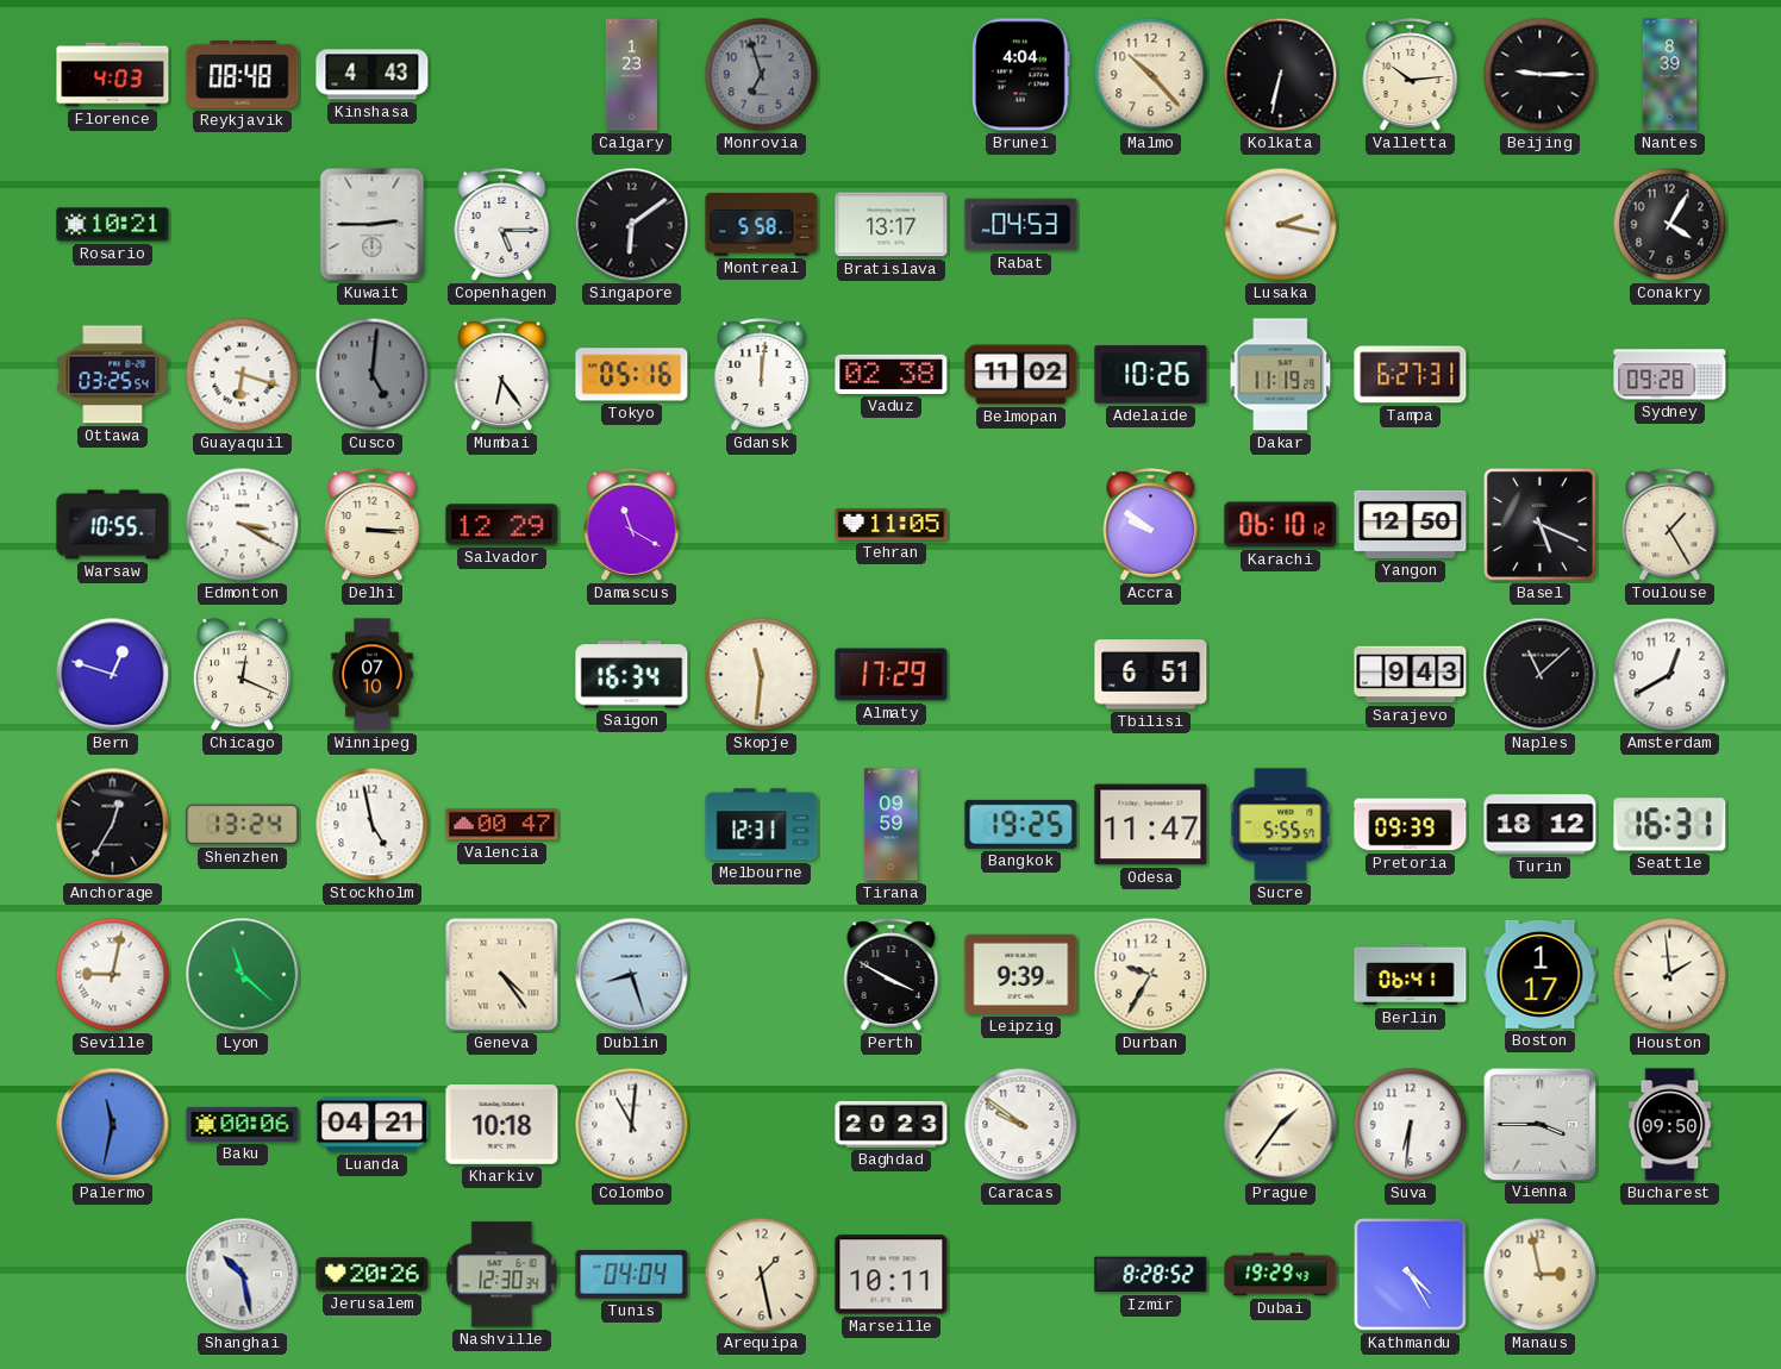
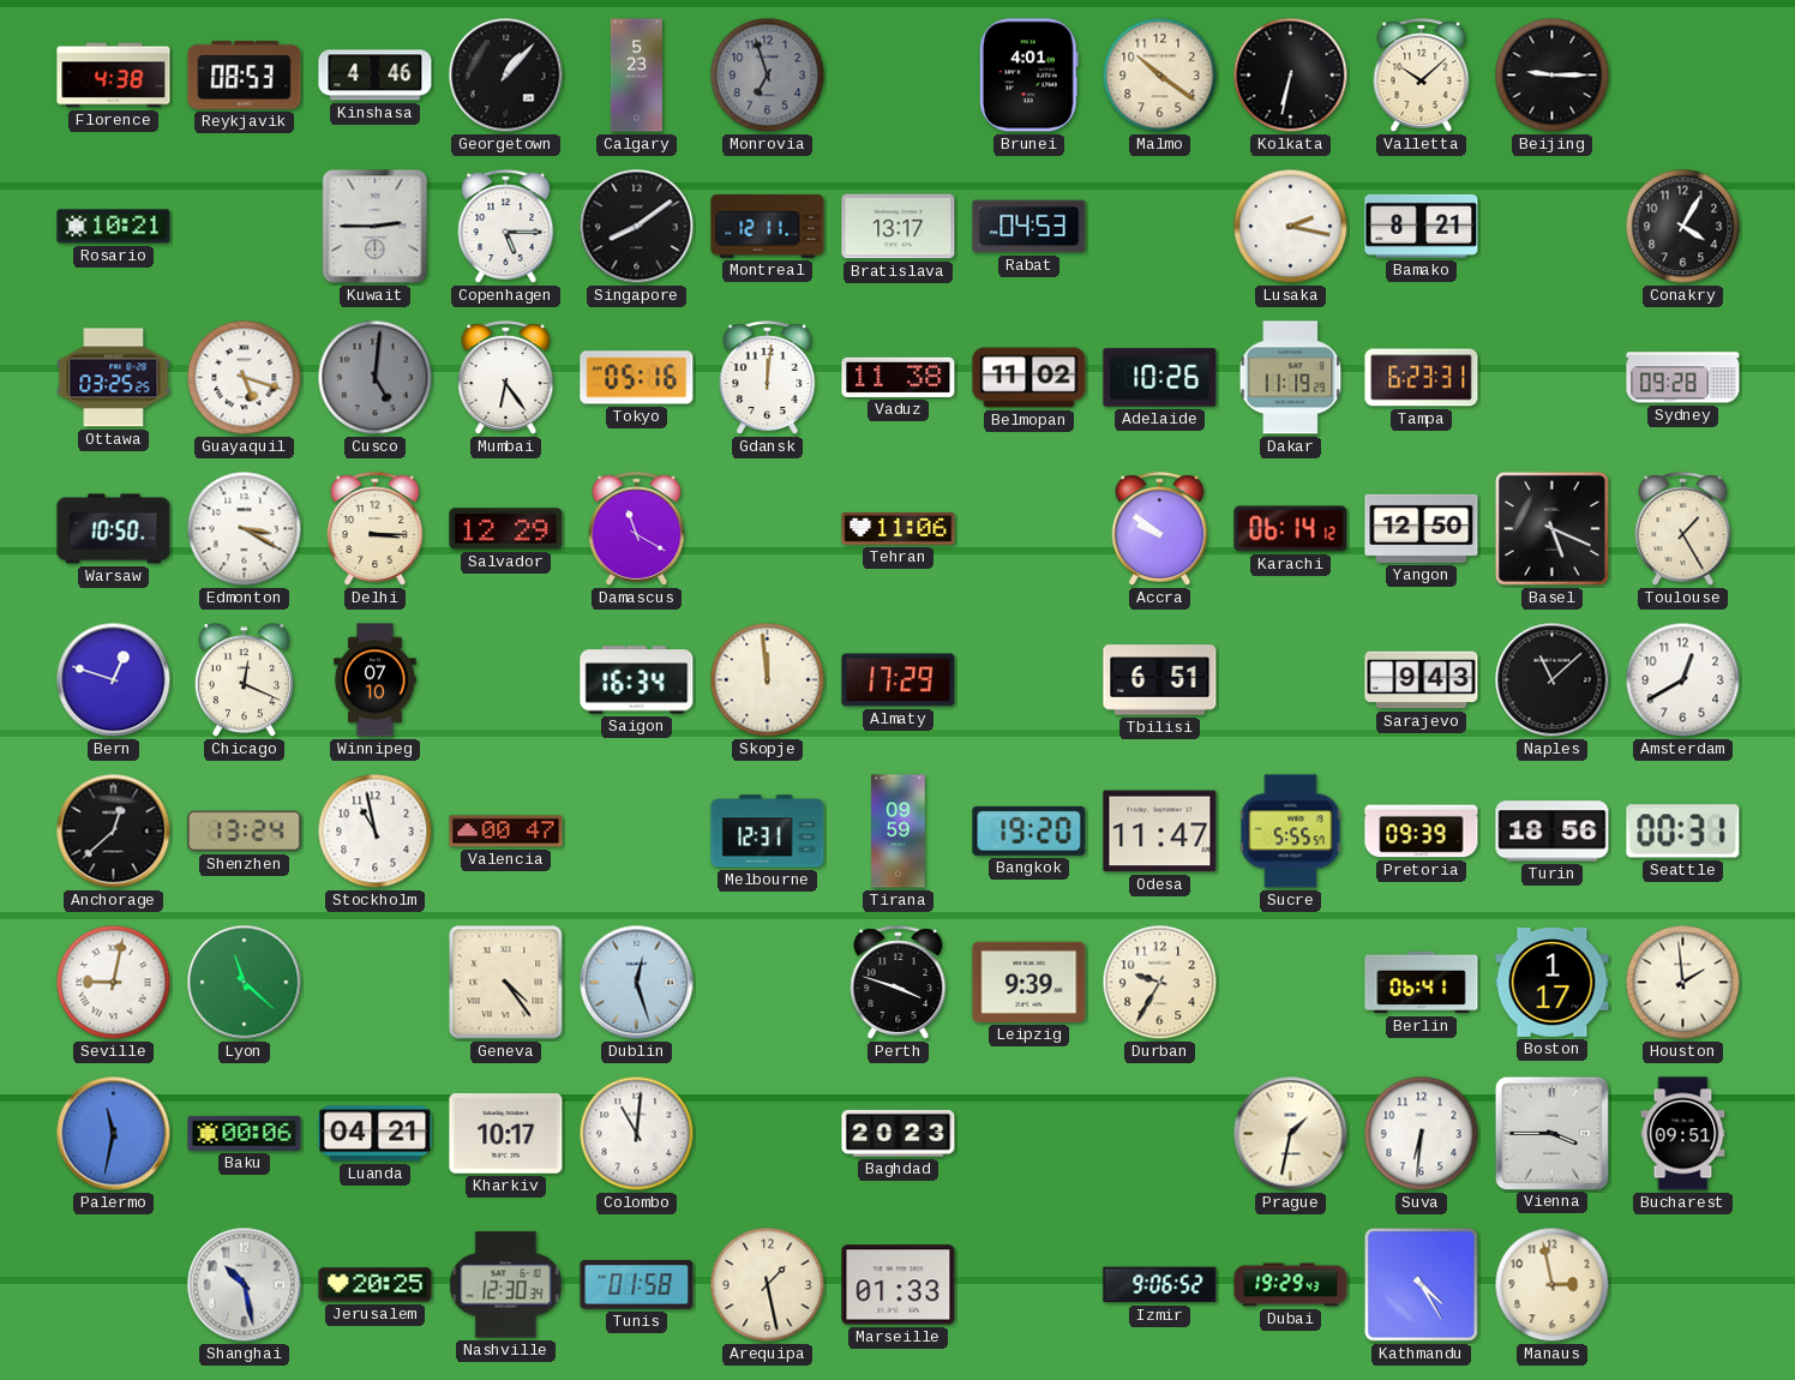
Florence: 4:03 -> 4:38 (114, 76)
Reykjavik: 08:48 -> 08:53 (245, 74)
Kinshasa: 4:43 -> 4:46 (376, 76)
Georgetown: none -> 1:07 (506, 76)
Calgary: 1:23 -> 5:23 (636, 76)
Brunei: 4:04 -> 4:01 (1028, 76)
Malmo: 10:23 -> 10:21 (1160, 76)
Valletta: 10:14 -> 10:08 (1422, 76)
Nantes: 8:39 -> none (1670, 75)
Singapore: 6:09 -> 8:09 (637, 227)
Montreal: 5:58 -> 12:11 (768, 226)
Bamako: none -> 8:21 (1422, 226)
Ottawa: 03:25:54 -> 03:25:25 (114, 378)
Guayaquil: 6:18 -> 5:18 (245, 378)
Vaduz: 02:38 -> 11:38 (899, 377)
Tampa: 6:27 -> 6:23 (1422, 378)
Warsaw: 10:55 -> 10:50 (114, 529)
Tehran: 11:05 -> 11:06 (899, 529)
Karachi: 06:10 -> 06:14 (1291, 529)
Skopje: 11:31 -> 11:59 (768, 680)
Anchorage: 12:35 -> 12:38 (114, 832)
Stockholm: 4:58 -> 10:58 (376, 832)
Bangkok: 19:25 -> 19:20 (1029, 830)
Turin: 18:12 -> 18:56 (1553, 832)
Seattle: 16:31 -> 00:31 (1683, 832)
Dublin: 8:27 -> 12:27 (637, 983)
Perth: 3:50 -> 3:48 (899, 983)
Kharkiv: 10:18 -> 10:17 (506, 1134)
Caracas: 9:51 -> none (1021, 1125)
Prague: 1:36 -> 1:32 (1291, 1134)
Bucharest: 09:50 -> 09:51 (1683, 1134)
Jerusalem: 20:26 -> 20:25 (376, 1285)
Tunis: 04:04 -> 01:58 (637, 1285)
Marseille: 10:11 -> 01:33 (899, 1285)
Izmir: 8:28 -> 9:06 (1160, 1285)
